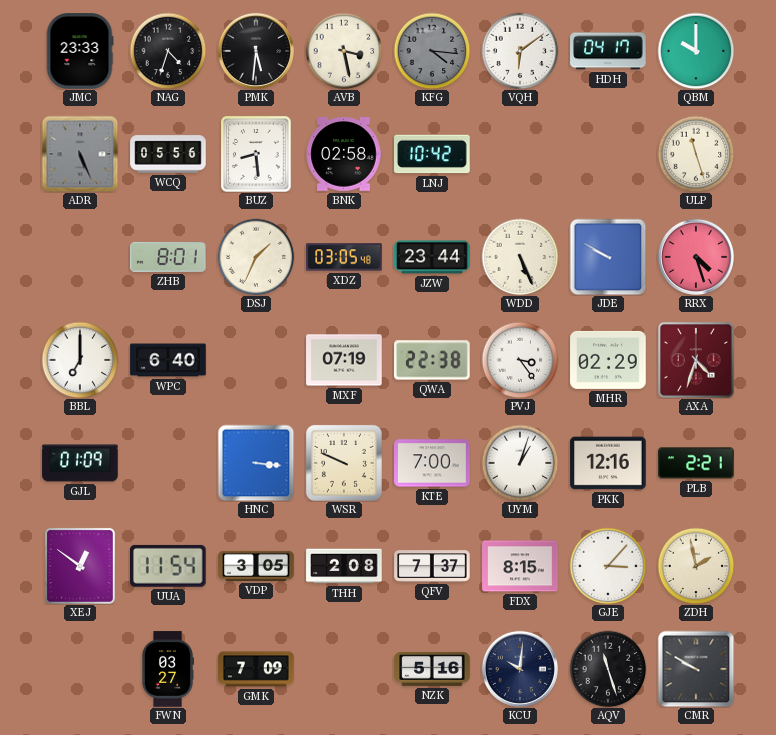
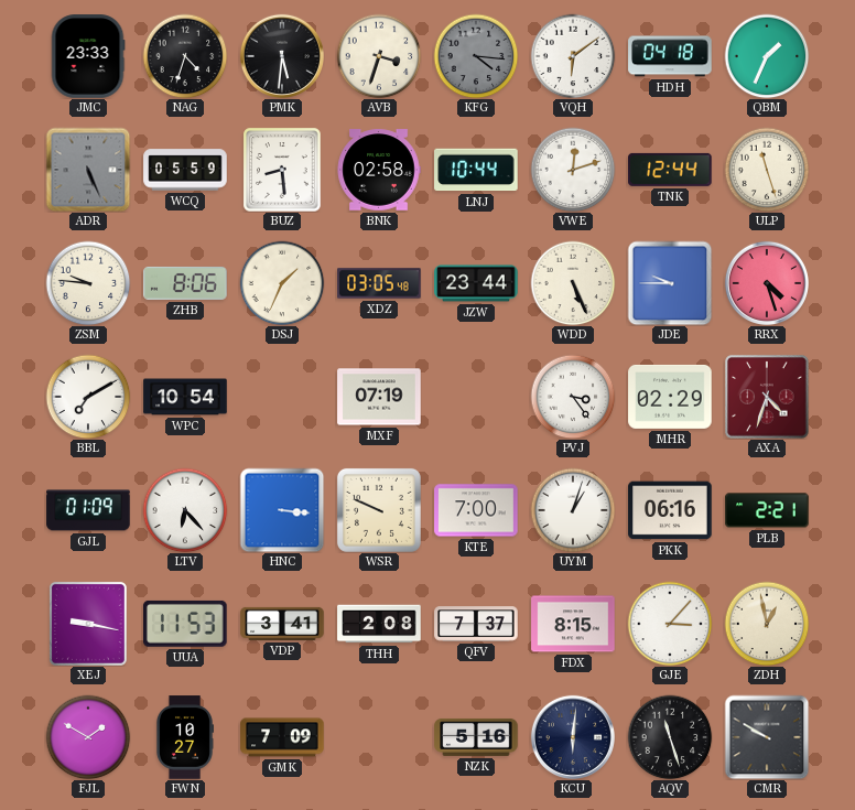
AVB: 3:28 -> 3:33 (379, 56)
HDH: 04:17 -> 04:18 (670, 56)
QBM: 10:00 -> 1:34 (767, 56)
WCQ: 05:56 -> 05:59 (185, 170)
LNJ: 10:42 -> 10:44 (476, 170)
VWE: none -> 12:12 (573, 170)
TNK: none -> 12:44 (670, 170)
ZSM: none -> 9:46 (88, 283)
ZHB: 8:01 -> 8:06 (185, 283)
JDE: 9:50 -> 9:45 (670, 283)
BBL: 7:00 -> 7:10 (88, 397)
WPC: 6:40 -> 10:54 (185, 397)
QWA: 22:38 -> none (432, 360)
LTV: none -> 6:23 (185, 510)
PKK: 12:16 -> 06:16 (670, 510)
XEJ: 12:51 -> 9:17 (88, 624)
UUA: 11:54 -> 11:53 (186, 624)
VDP: 3:05 -> 3:41 (282, 624)
ZDH: 1:58 -> 12:58 (767, 624)
FJL: none -> 1:50 (88, 737)
FWN: 03:27 -> 10:27 (185, 737)
KCU: 10:01 -> 6:01 (573, 737)
